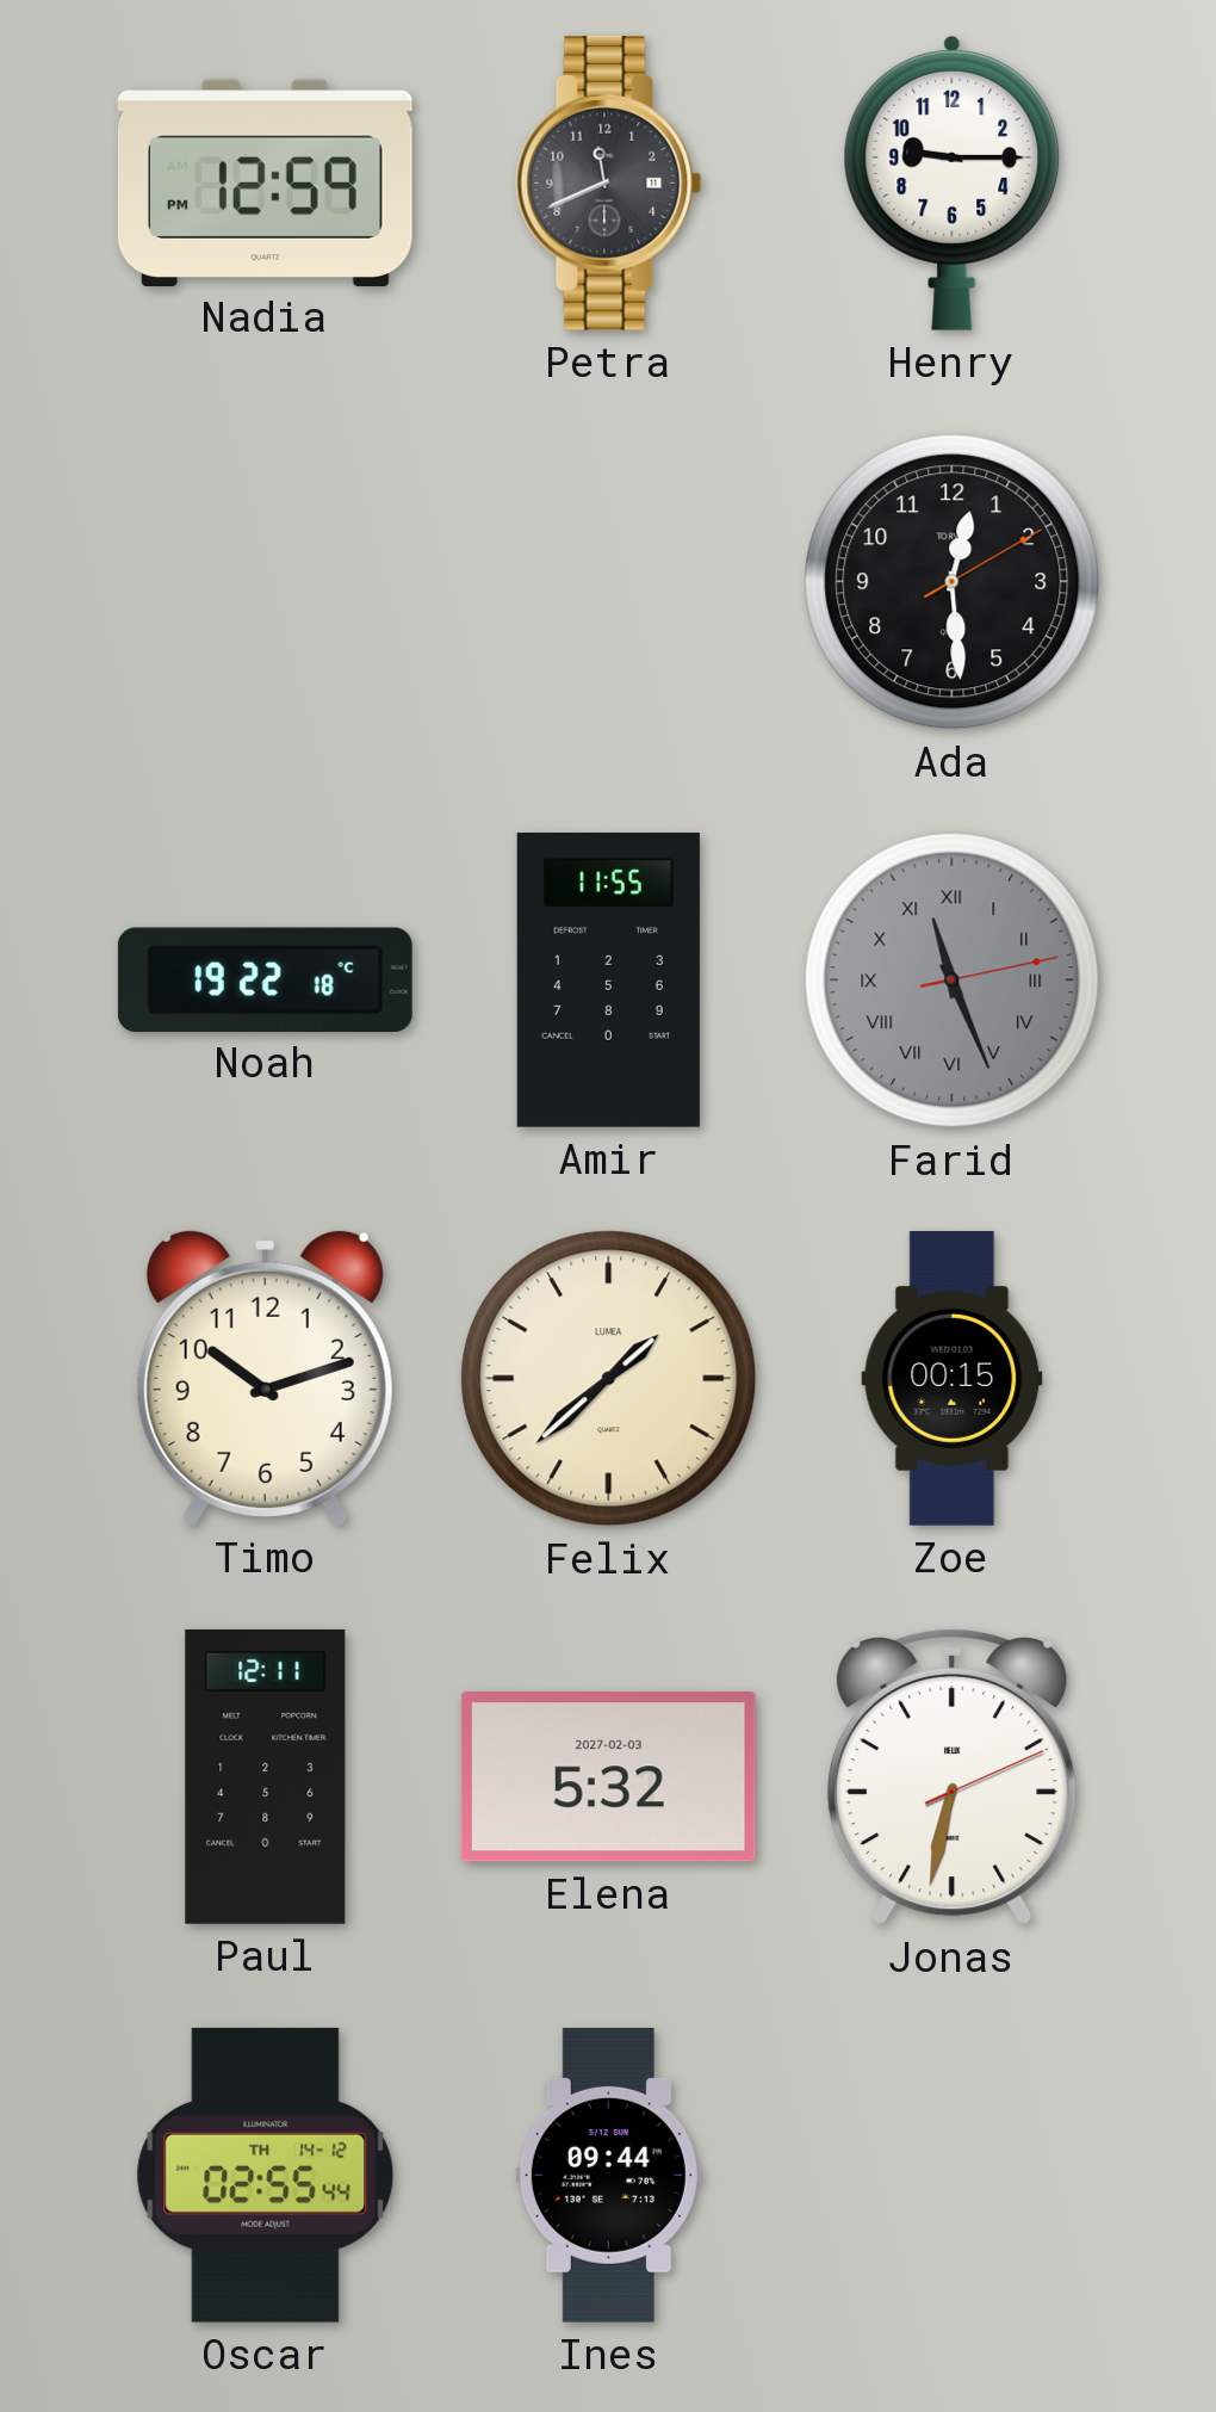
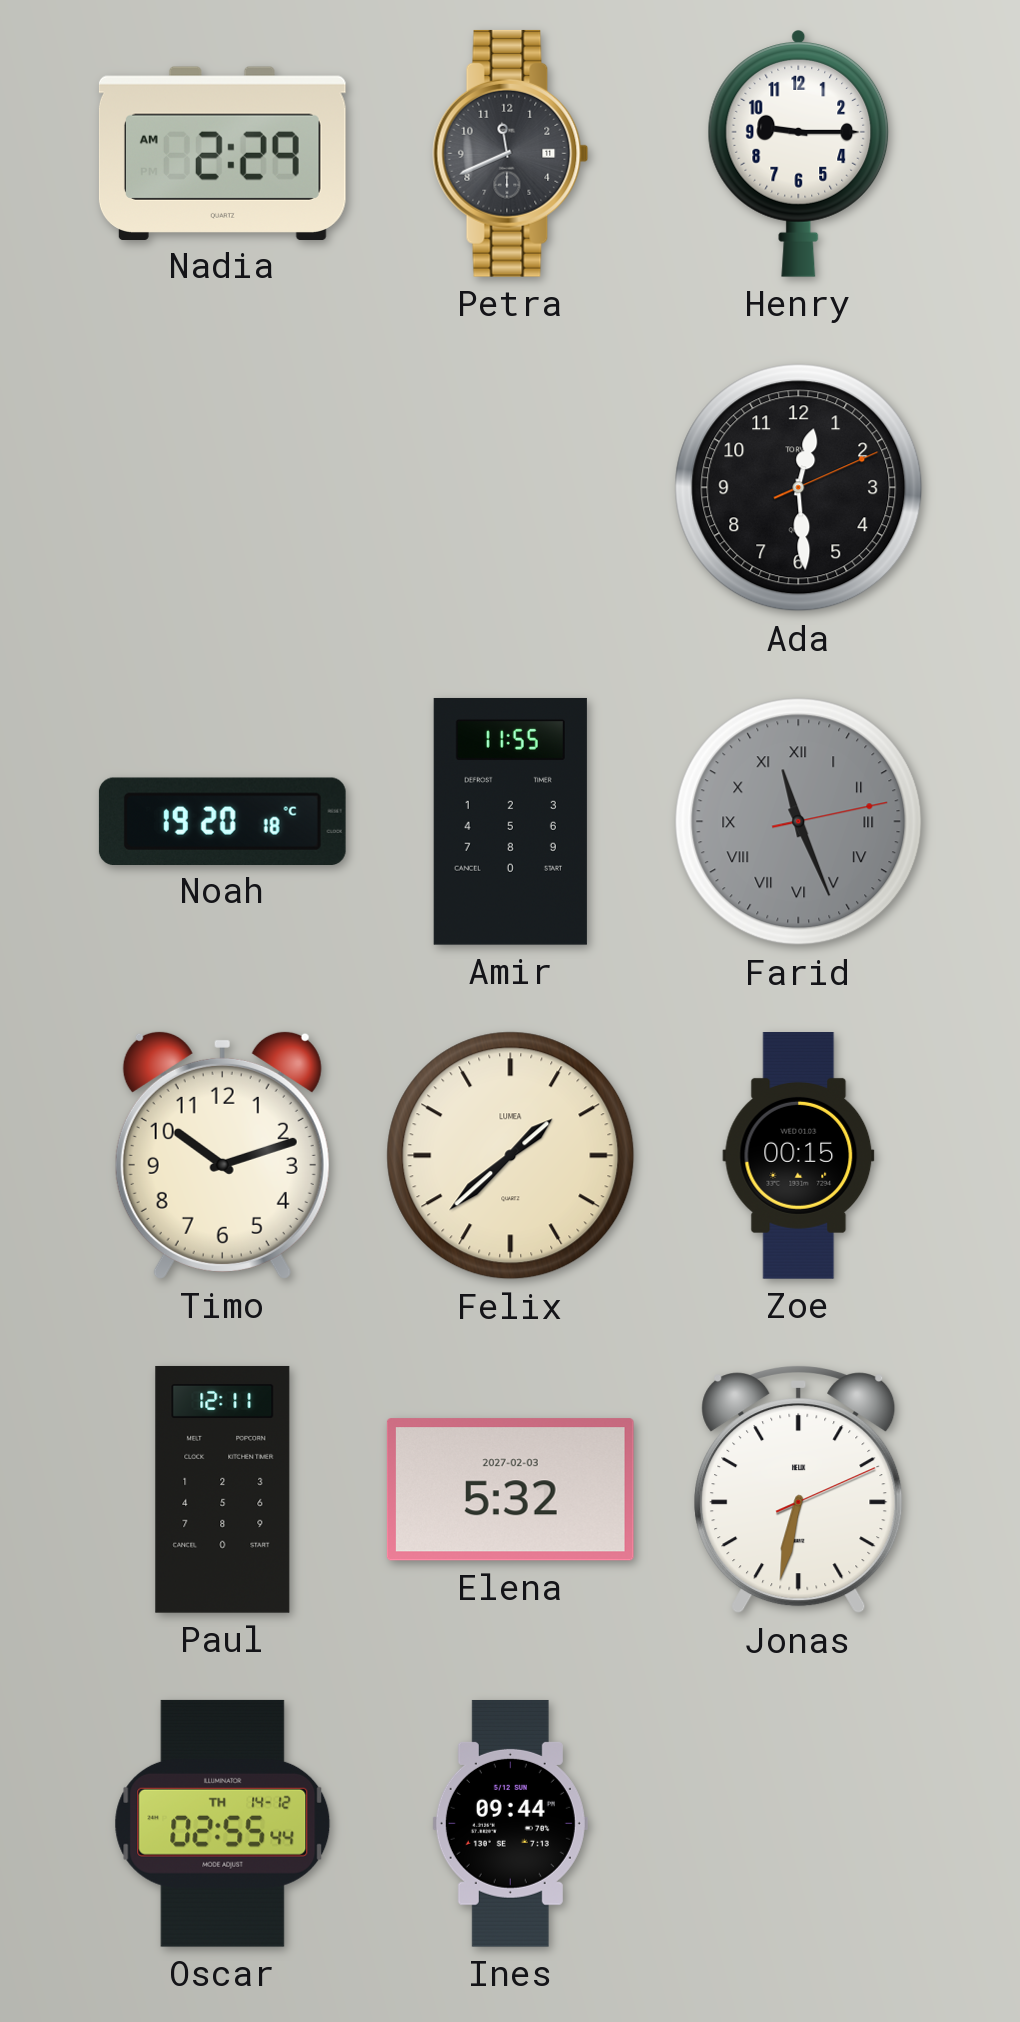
Nadia: 12:59 -> 2:29 (222, 153)
Ada: 12:29:10 -> 12:29:11 (799, 488)
Noah: 19:22 -> 19:20 (222, 821)
